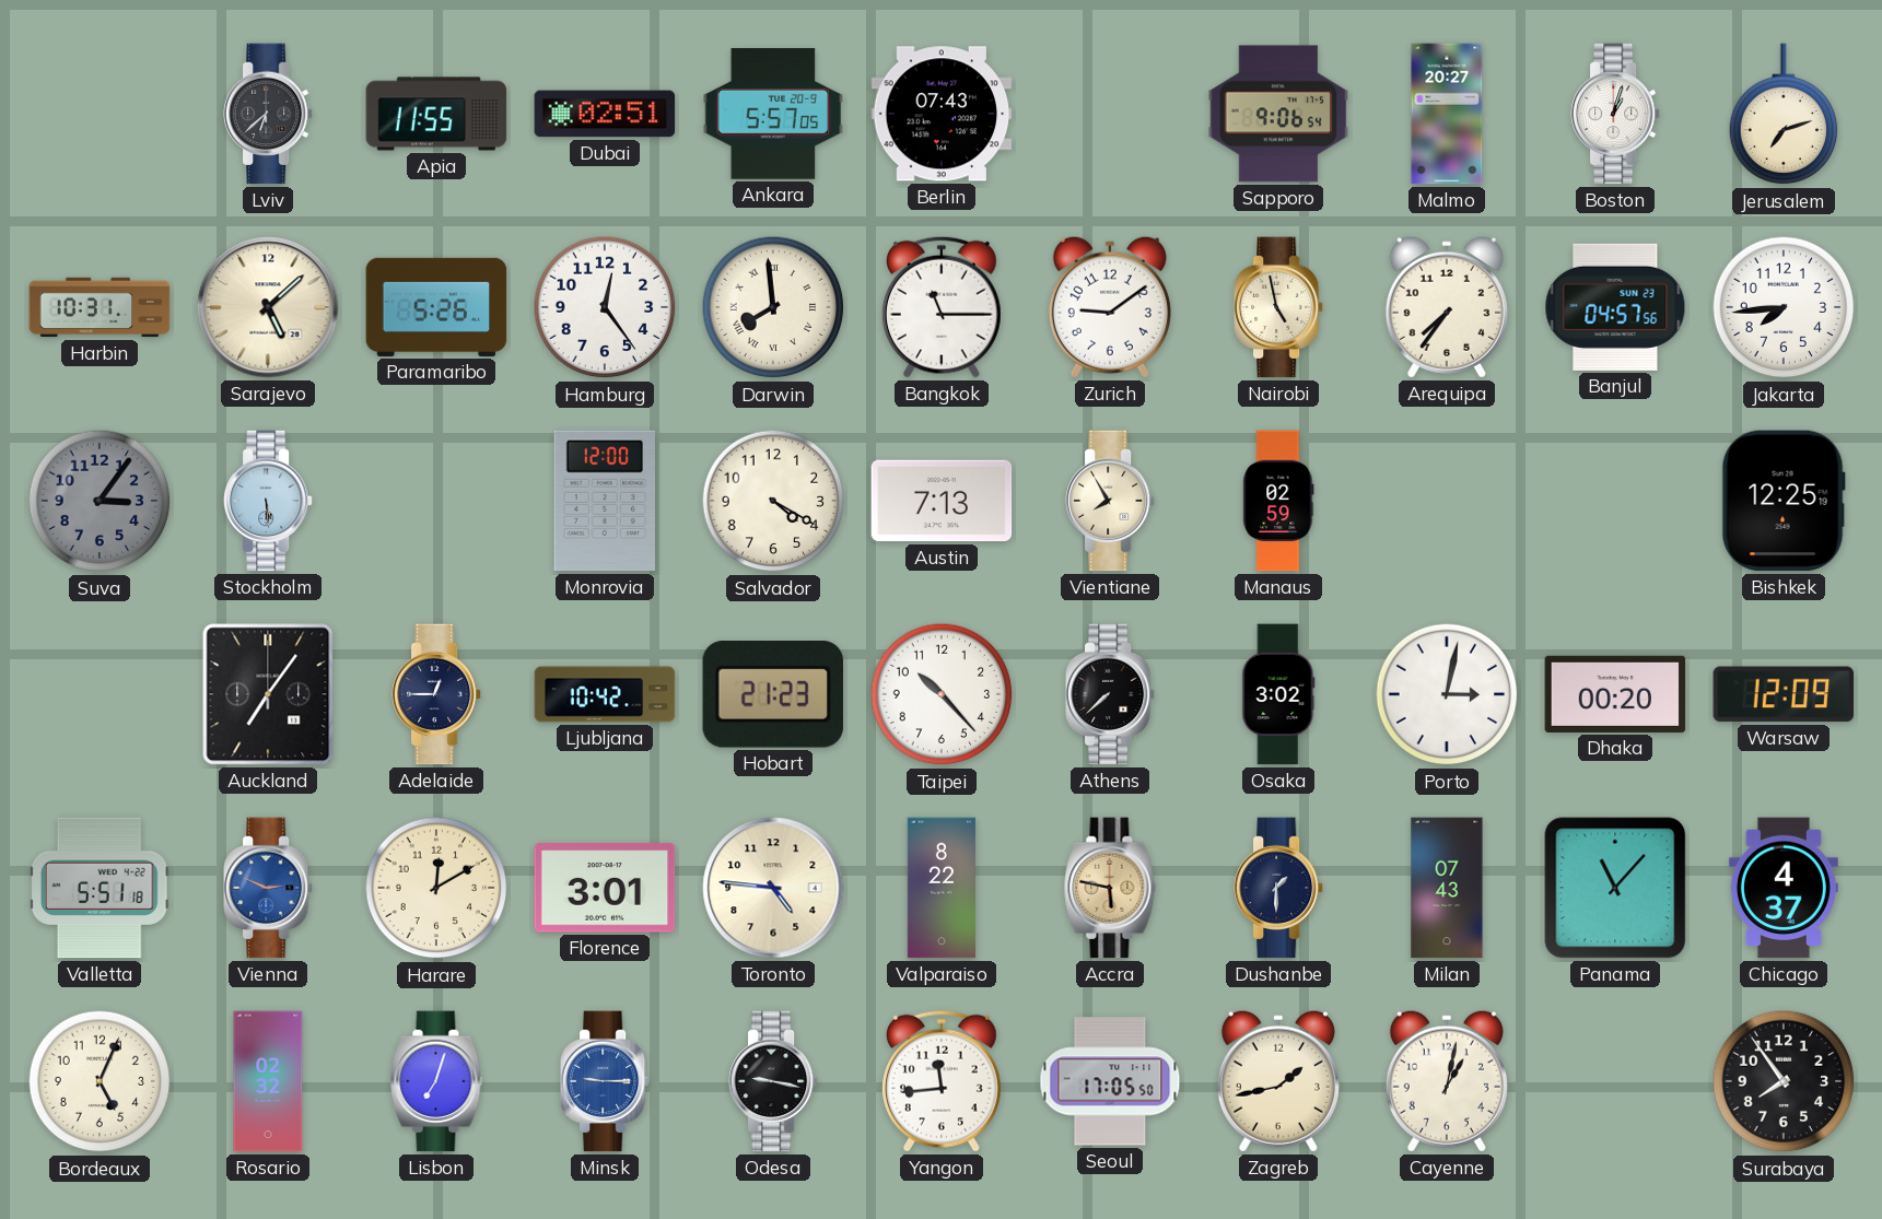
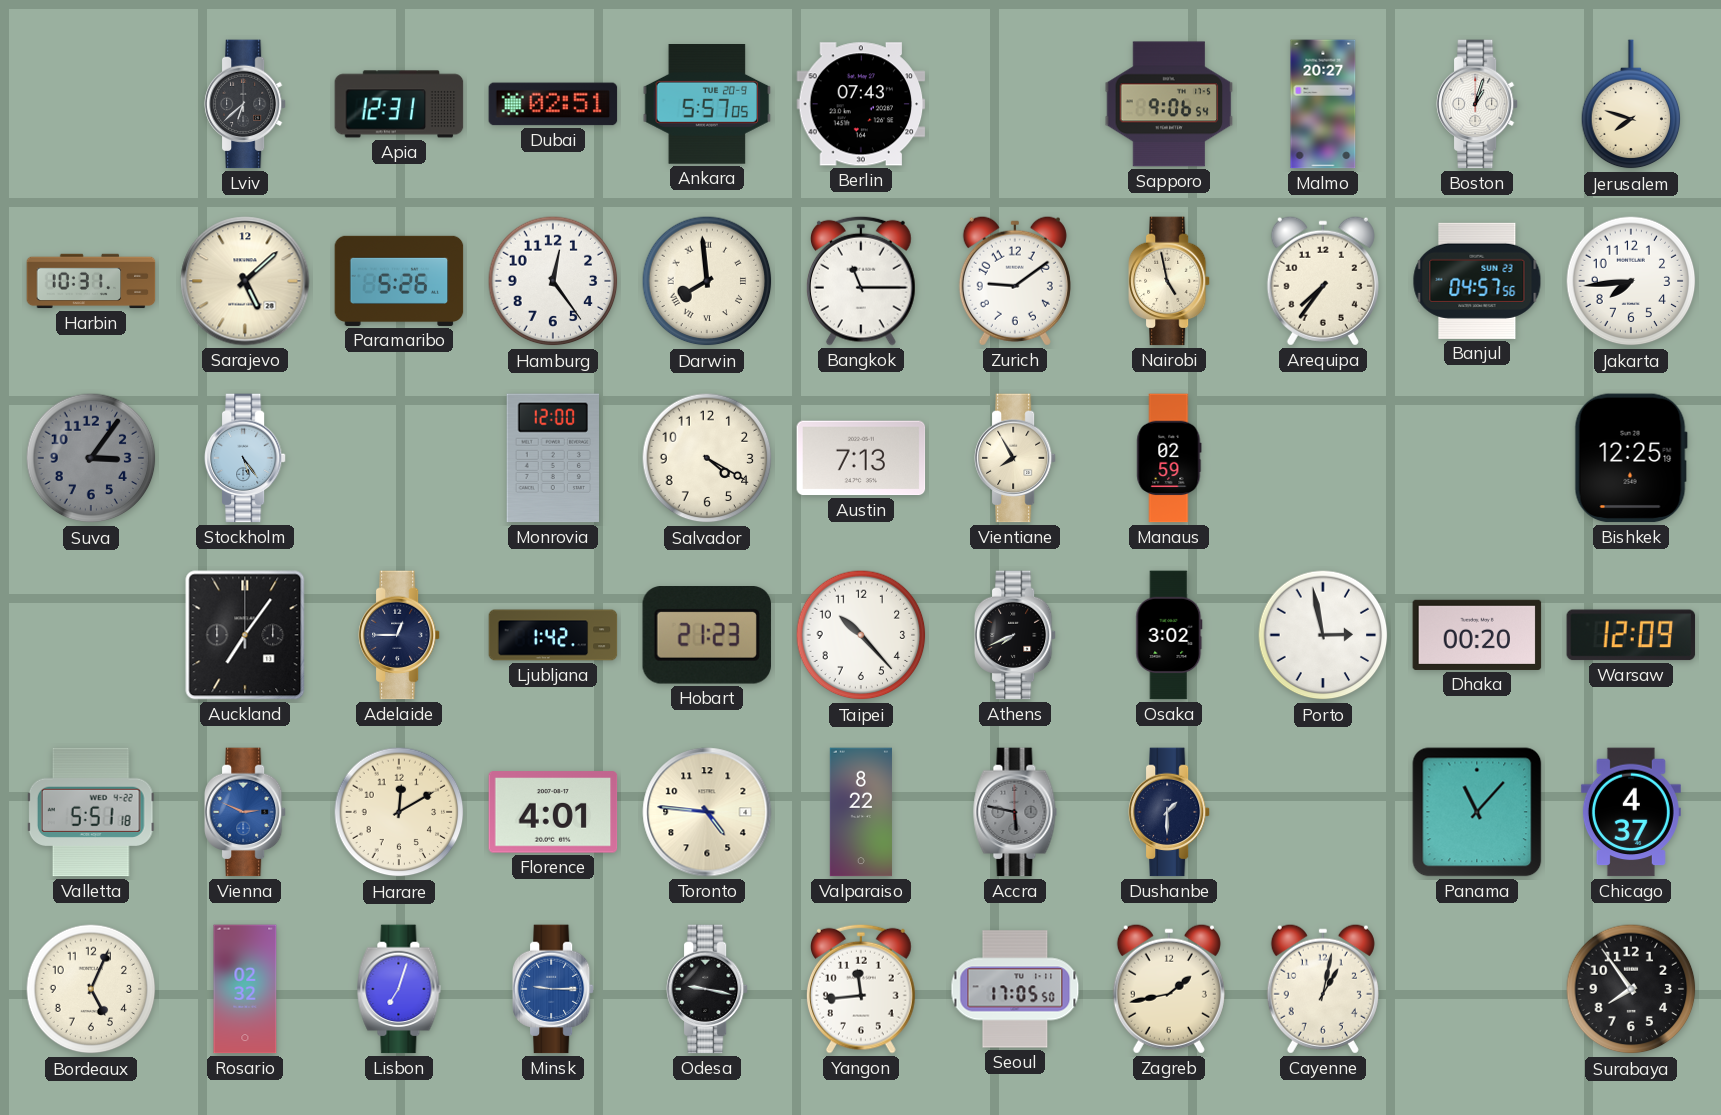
Apia: 11:55 -> 12:31 (399, 104)
Jerusalem: 7:12 -> 7:48 (1631, 105)
Stockholm: 5:29 -> 5:24 (245, 458)
Ljubljana: 10:42 -> 1:42 (553, 635)
Athens: 7:38 -> 7:41 (1015, 635)
Porto: 3:02 -> 2:58 (1323, 635)
Florence: 3:01 -> 4:01 (553, 812)
Accra dial: champagne -> grey (1015, 812)
Milan: 07:43 -> none (1447, 888)
